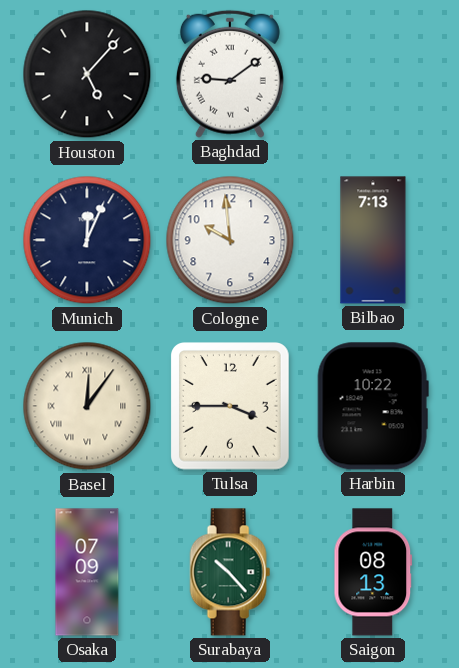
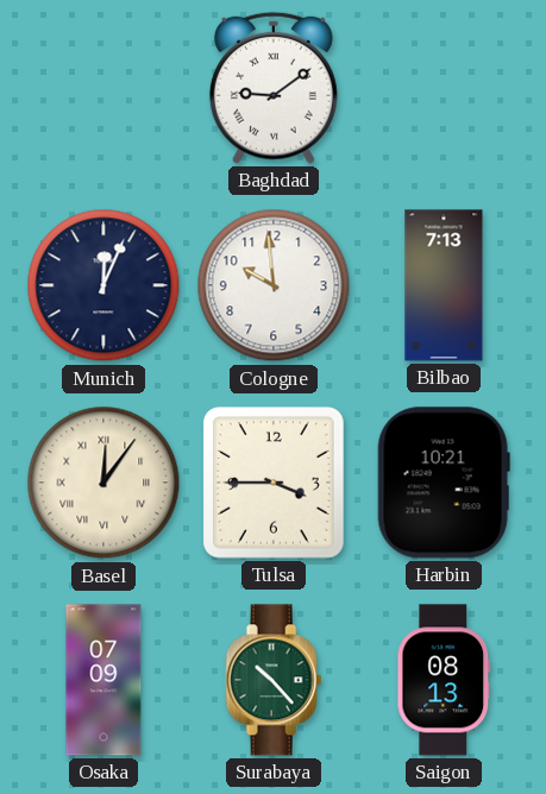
Houston: 5:07 -> none (87, 74)
Harbin: 10:22 -> 10:21 (444, 483)
